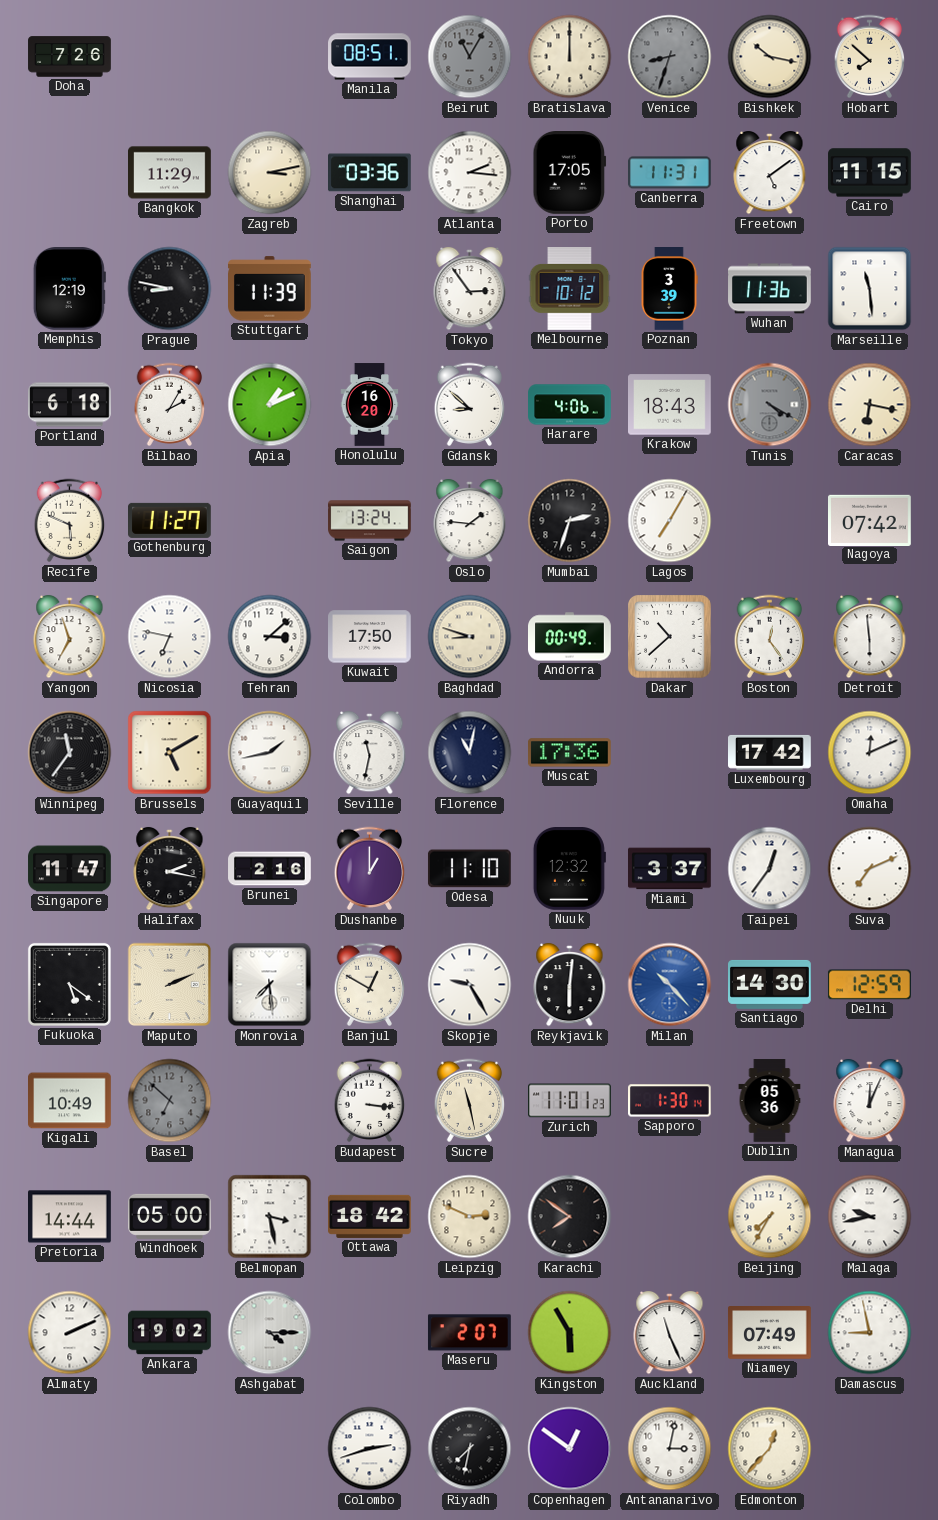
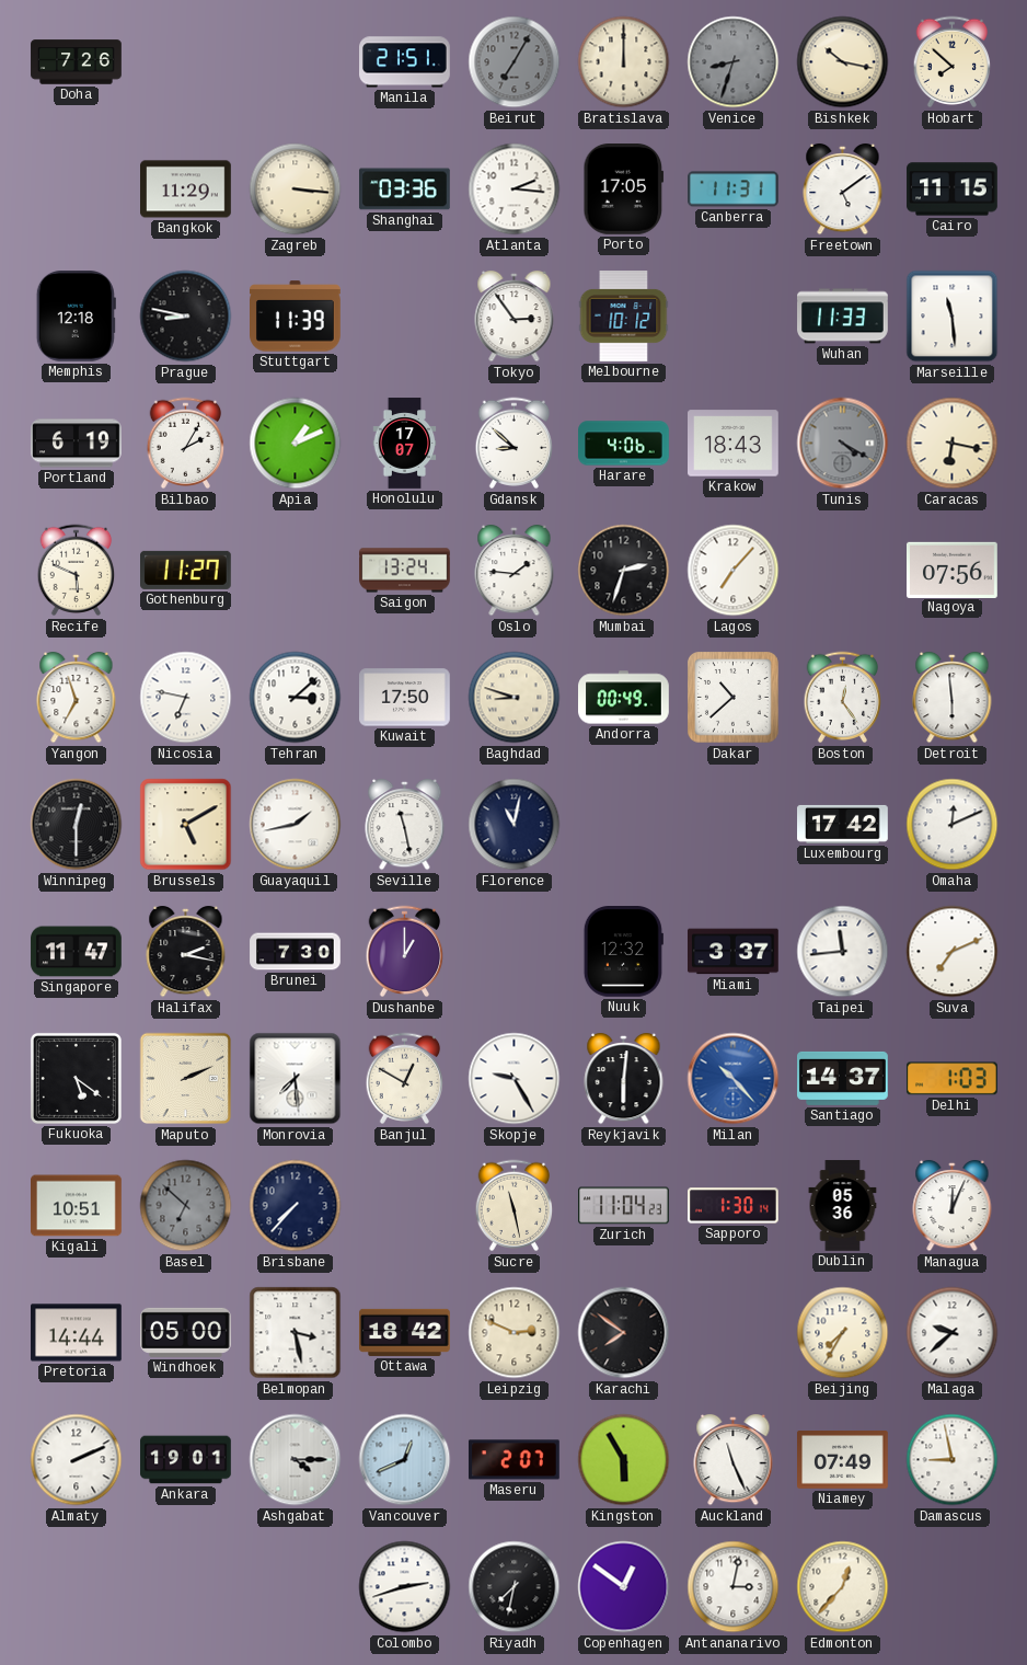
Manila: 08:51 -> 21:51 (405, 62)
Beirut: 11:05 -> 7:05 (515, 62)
Zagreb: 3:13 -> 3:16 (296, 190)
Memphis: 12:19 -> 12:18 (76, 317)
Poznan: 3:39 -> none (669, 289)
Wuhan: 11:36 -> 11:33 (843, 317)
Portland: 6:18 -> 6:19 (77, 444)
Honolulu: 16:20 -> 17:07 (405, 444)
Lagos: 7:05 -> 7:07 (734, 571)
Nagoya: 07:42 -> 07:56 (953, 570)
Winnipeg: 11:36 -> 12:30 (77, 825)
Seville: 11:32 -> 11:28 (405, 825)
Muscat: 17:36 -> none (570, 753)
Brunei: 2:16 -> 7:30 (296, 952)
Odesa: 11:10 -> none (469, 869)
Taipei: 12:36 -> 11:44 (843, 952)
Santiago: 14:30 -> 14:37 (843, 1078)
Delhi: 12:59 -> 1:03 (951, 1079)
Kigali: 10:49 -> 10:51 (77, 1206)
Brisbane: none -> 7:37 (296, 1206)
Budapest: 3:16 -> none (370, 1101)
Zurich: 11:01 -> 11:04 (624, 1206)
Malaga: 9:43 -> 9:38 (953, 1333)
Ankara: 19:02 -> 19:01 (186, 1460)
Vancouver: none -> 12:41 (405, 1460)
